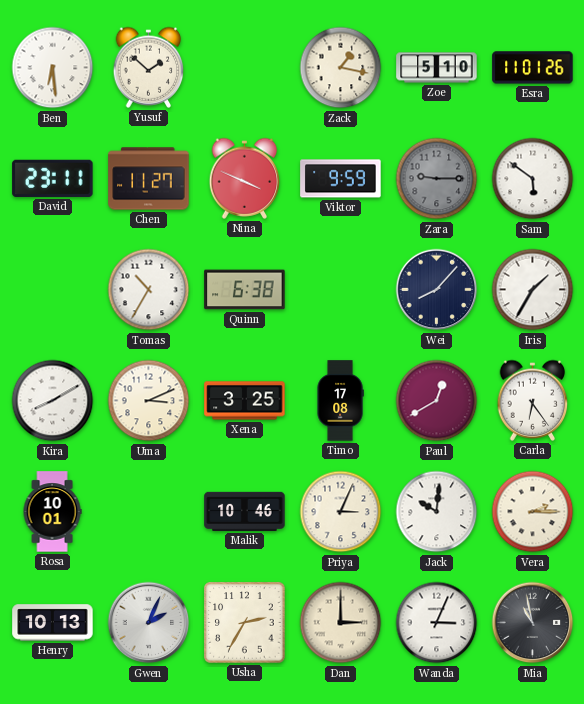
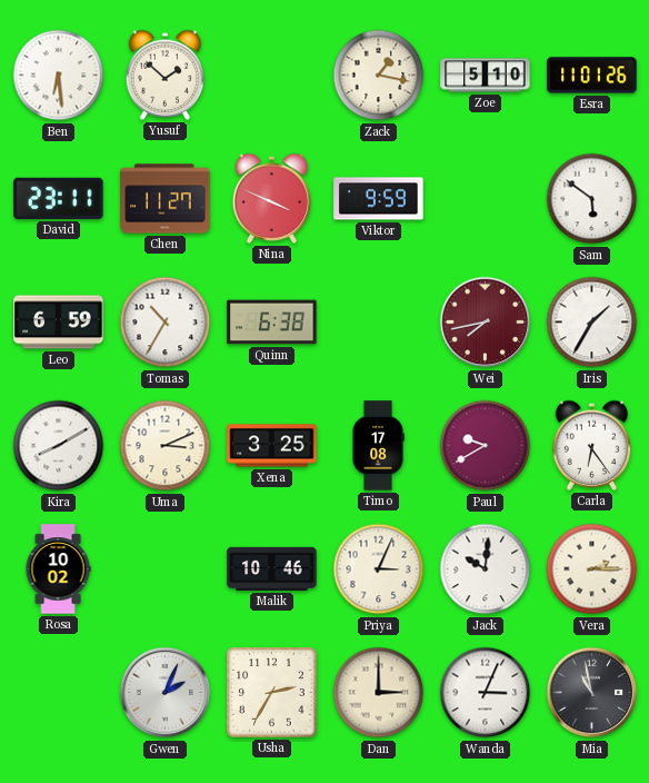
Zara: 9:15 -> none (437, 179)
Leo: none -> 6:59 (59, 323)
Wei: 8:07 -> 7:43 (486, 323)
Wei dial: navy -> burgundy (486, 323)
Paul: 12:40 -> 9:40 (486, 446)
Rosa: 10:01 -> 10:02 (58, 569)
Henry: 10:13 -> none (53, 623)
